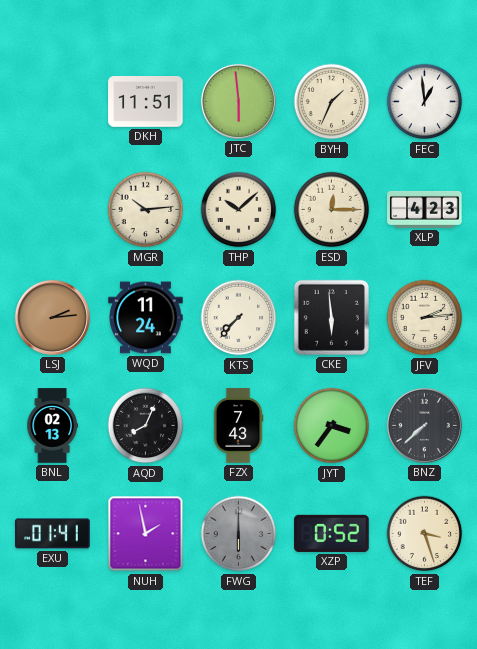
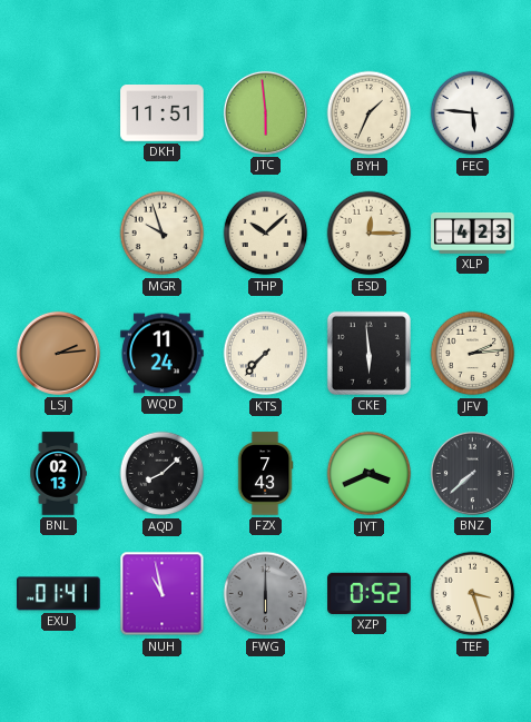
FEC: 12:59 -> 5:46 (473, 113)
MGR: 10:14 -> 9:57 (163, 234)
AQD: 8:04 -> 8:08 (163, 474)
JYT: 3:36 -> 3:41 (370, 474)
NUH: 1:58 -> 10:58 (163, 594)
